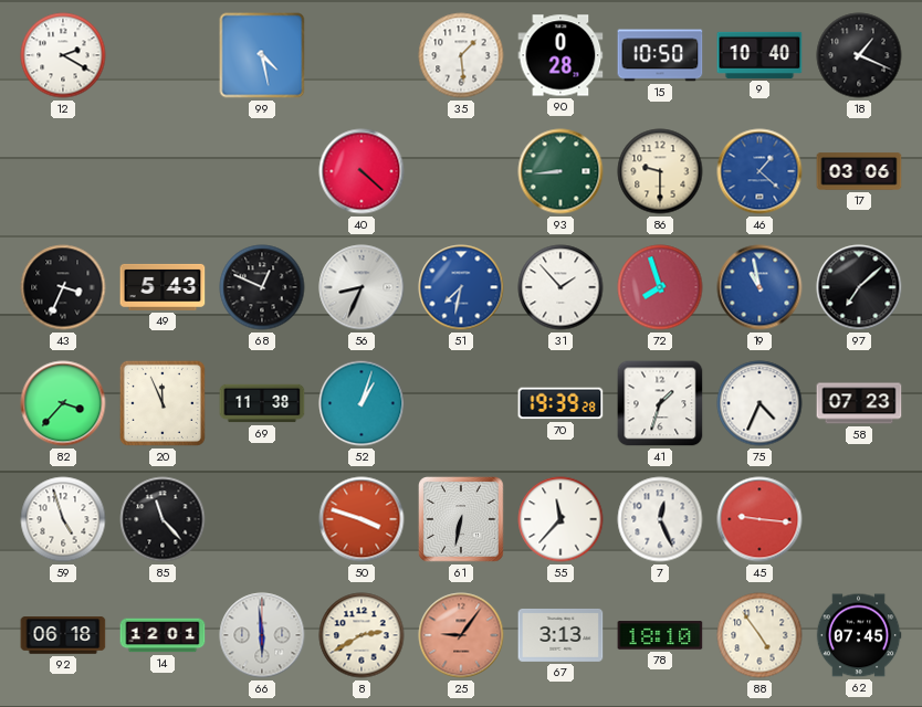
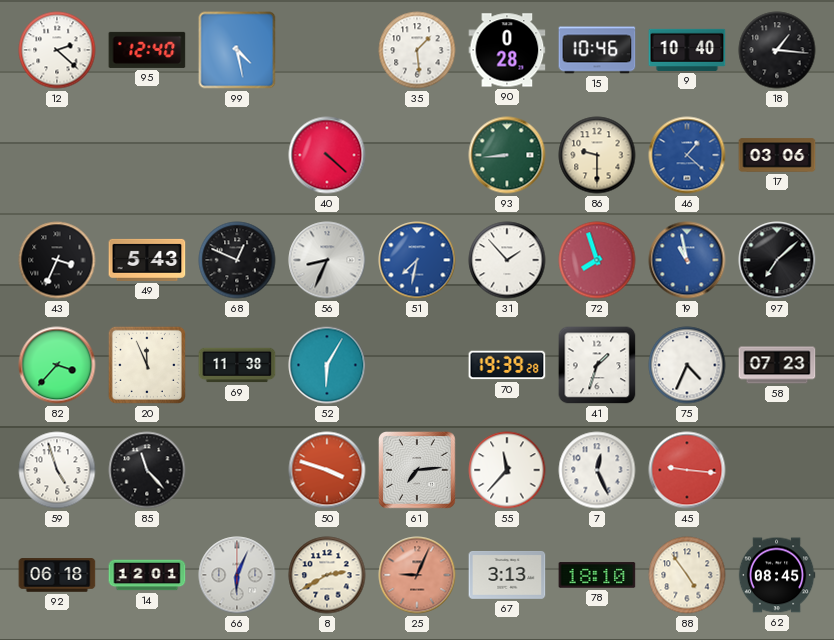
12: 2:20 -> 2:22 (57, 50)
95: none -> 12:40 (147, 50)
15: 10:50 -> 10:46 (597, 50)
18: 1:19 -> 1:16 (777, 50)
52: 1:03 -> 6:05 (327, 365)
61: 6:32 -> 7:14 (418, 471)
66: 5:59 -> 6:04 (237, 575)
25: 9:06 -> 9:04 (417, 575)
62: 07:45 -> 08:45 (777, 575)
